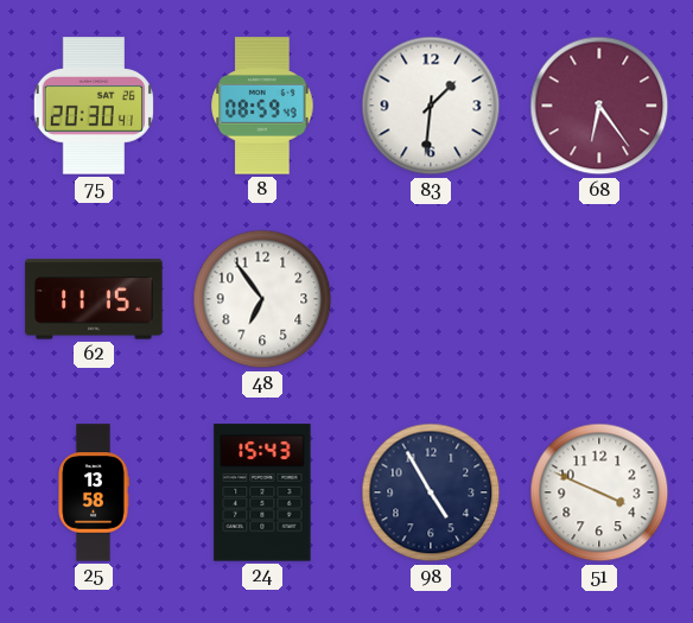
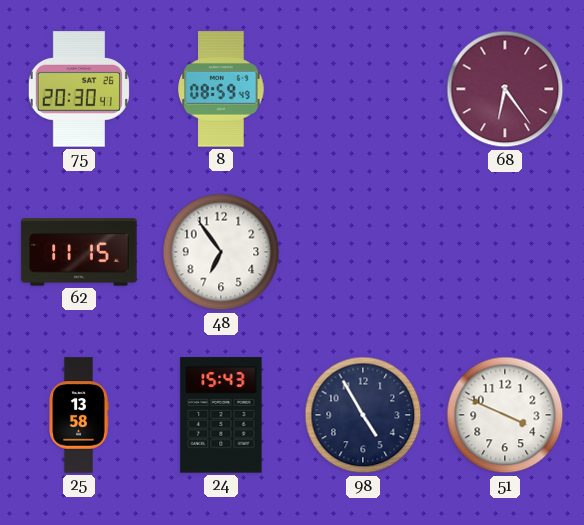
83: 1:31 -> none (431, 106)
